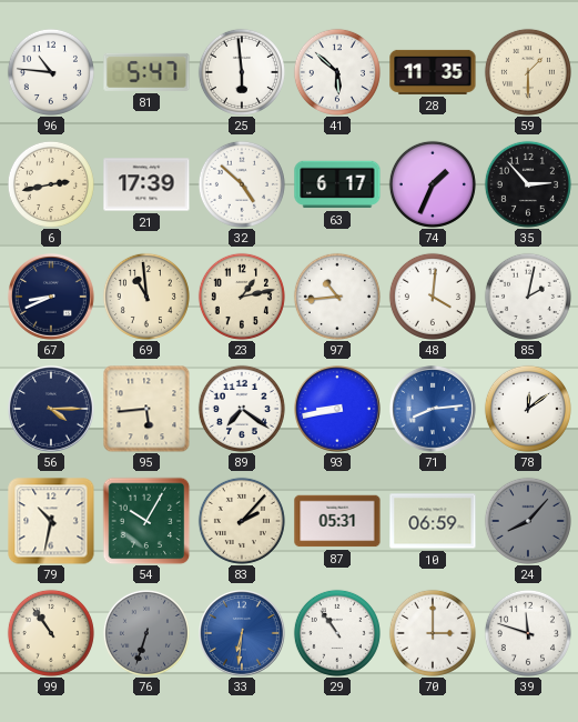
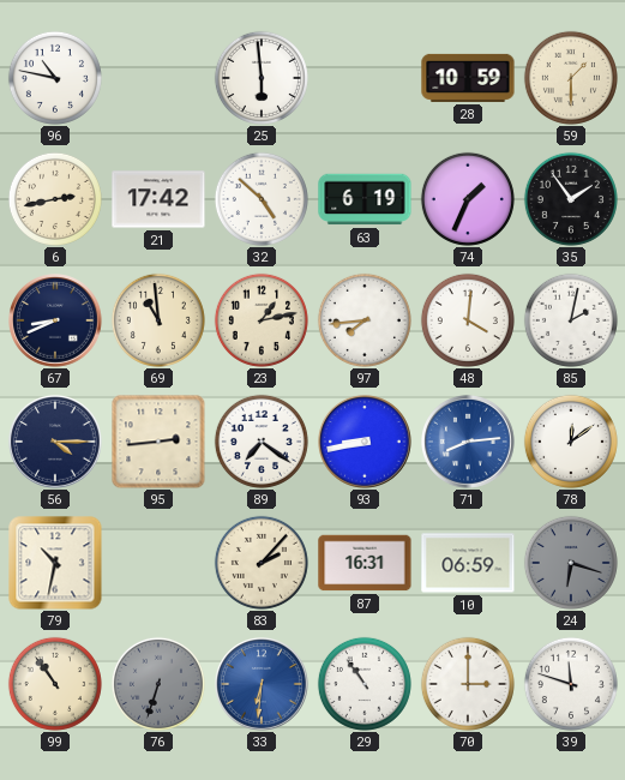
96: 10:46 -> 10:47 (55, 78)
81: 5:47 -> none (146, 72)
41: 5:52 -> none (337, 72)
28: 11:35 -> 10:59 (468, 78)
21: 17:39 -> 17:42 (158, 199)
63: 6:17 -> 6:19 (365, 199)
35: 2:53 -> 1:54 (571, 199)
97: 10:44 -> 7:44 (365, 320)
95: 5:44 -> 2:44 (158, 442)
54: 10:05 -> none (146, 521)
87: 05:31 -> 16:31 (365, 563)
24: 8:07 -> 6:18 (571, 563)
